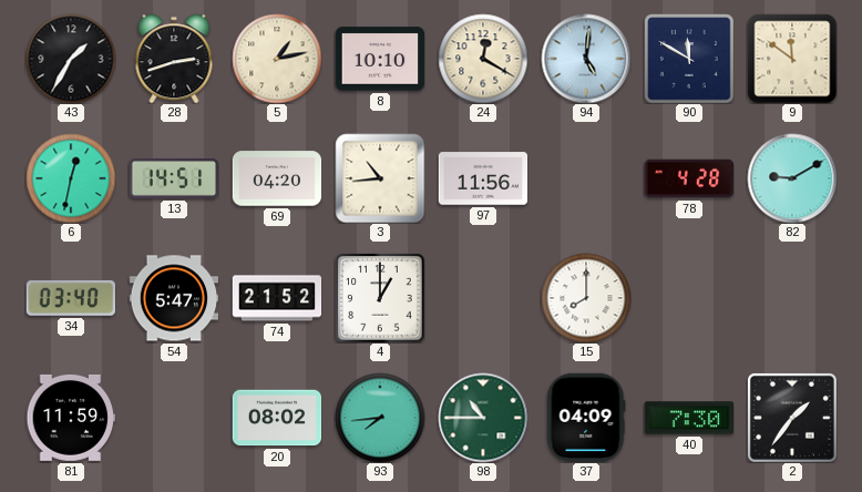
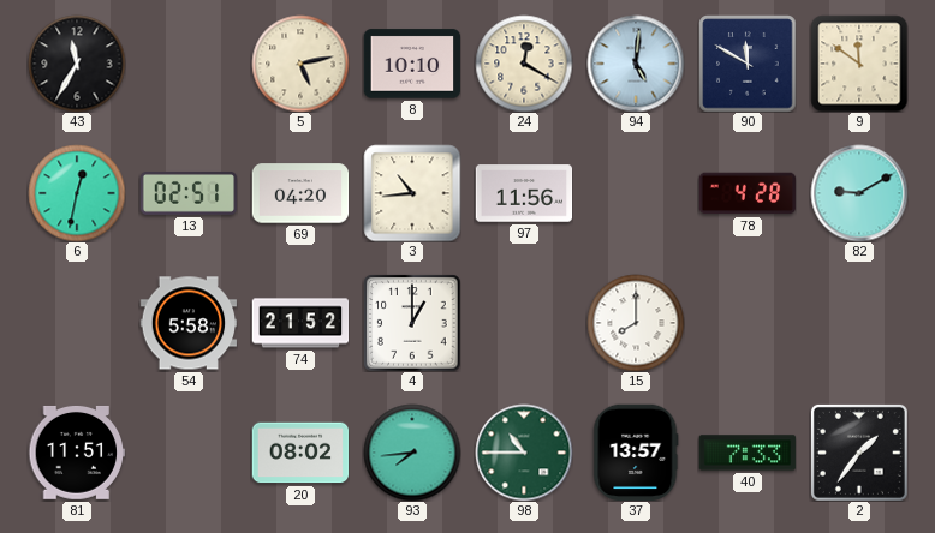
43: 1:35 -> 11:35 (77, 64)
28: 2:42 -> none (174, 59)
5: 1:13 -> 5:13 (300, 64)
13: 14:51 -> 02:51 (189, 194)
34: 03:40 -> none (71, 298)
54: 5:47 -> 5:58 (189, 323)
81: 11:59 -> 11:51 (77, 453)
37: 04:09 -> 13:57 (636, 453)
40: 7:30 -> 7:33 (748, 453)
